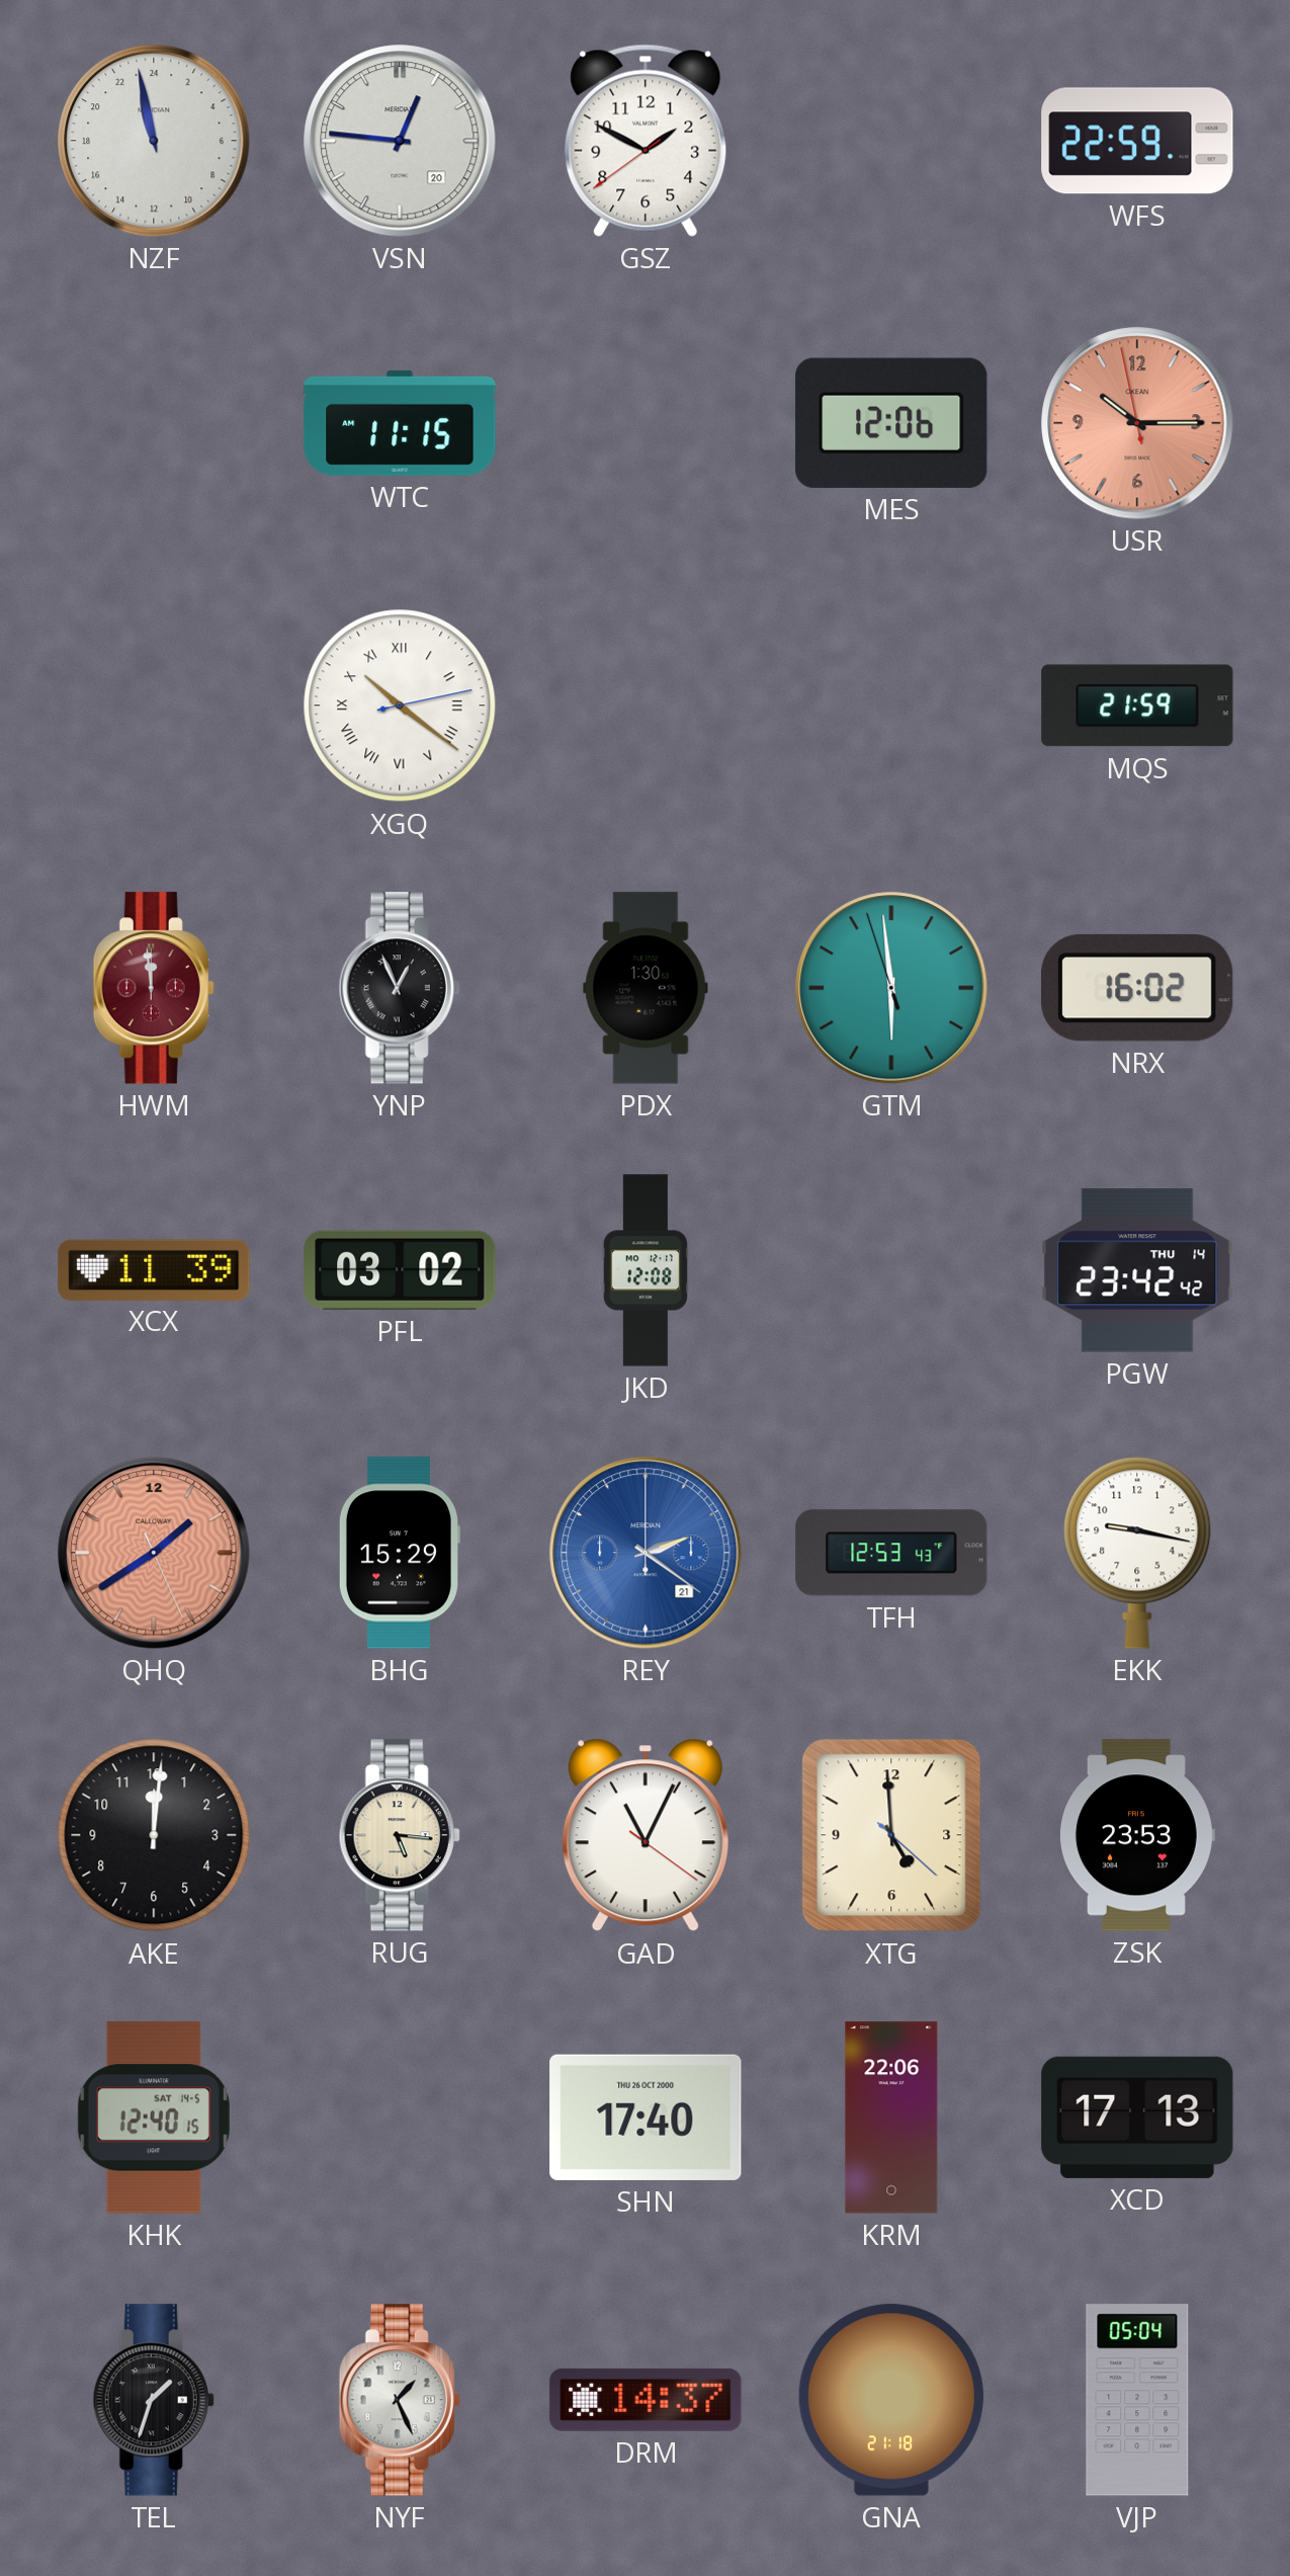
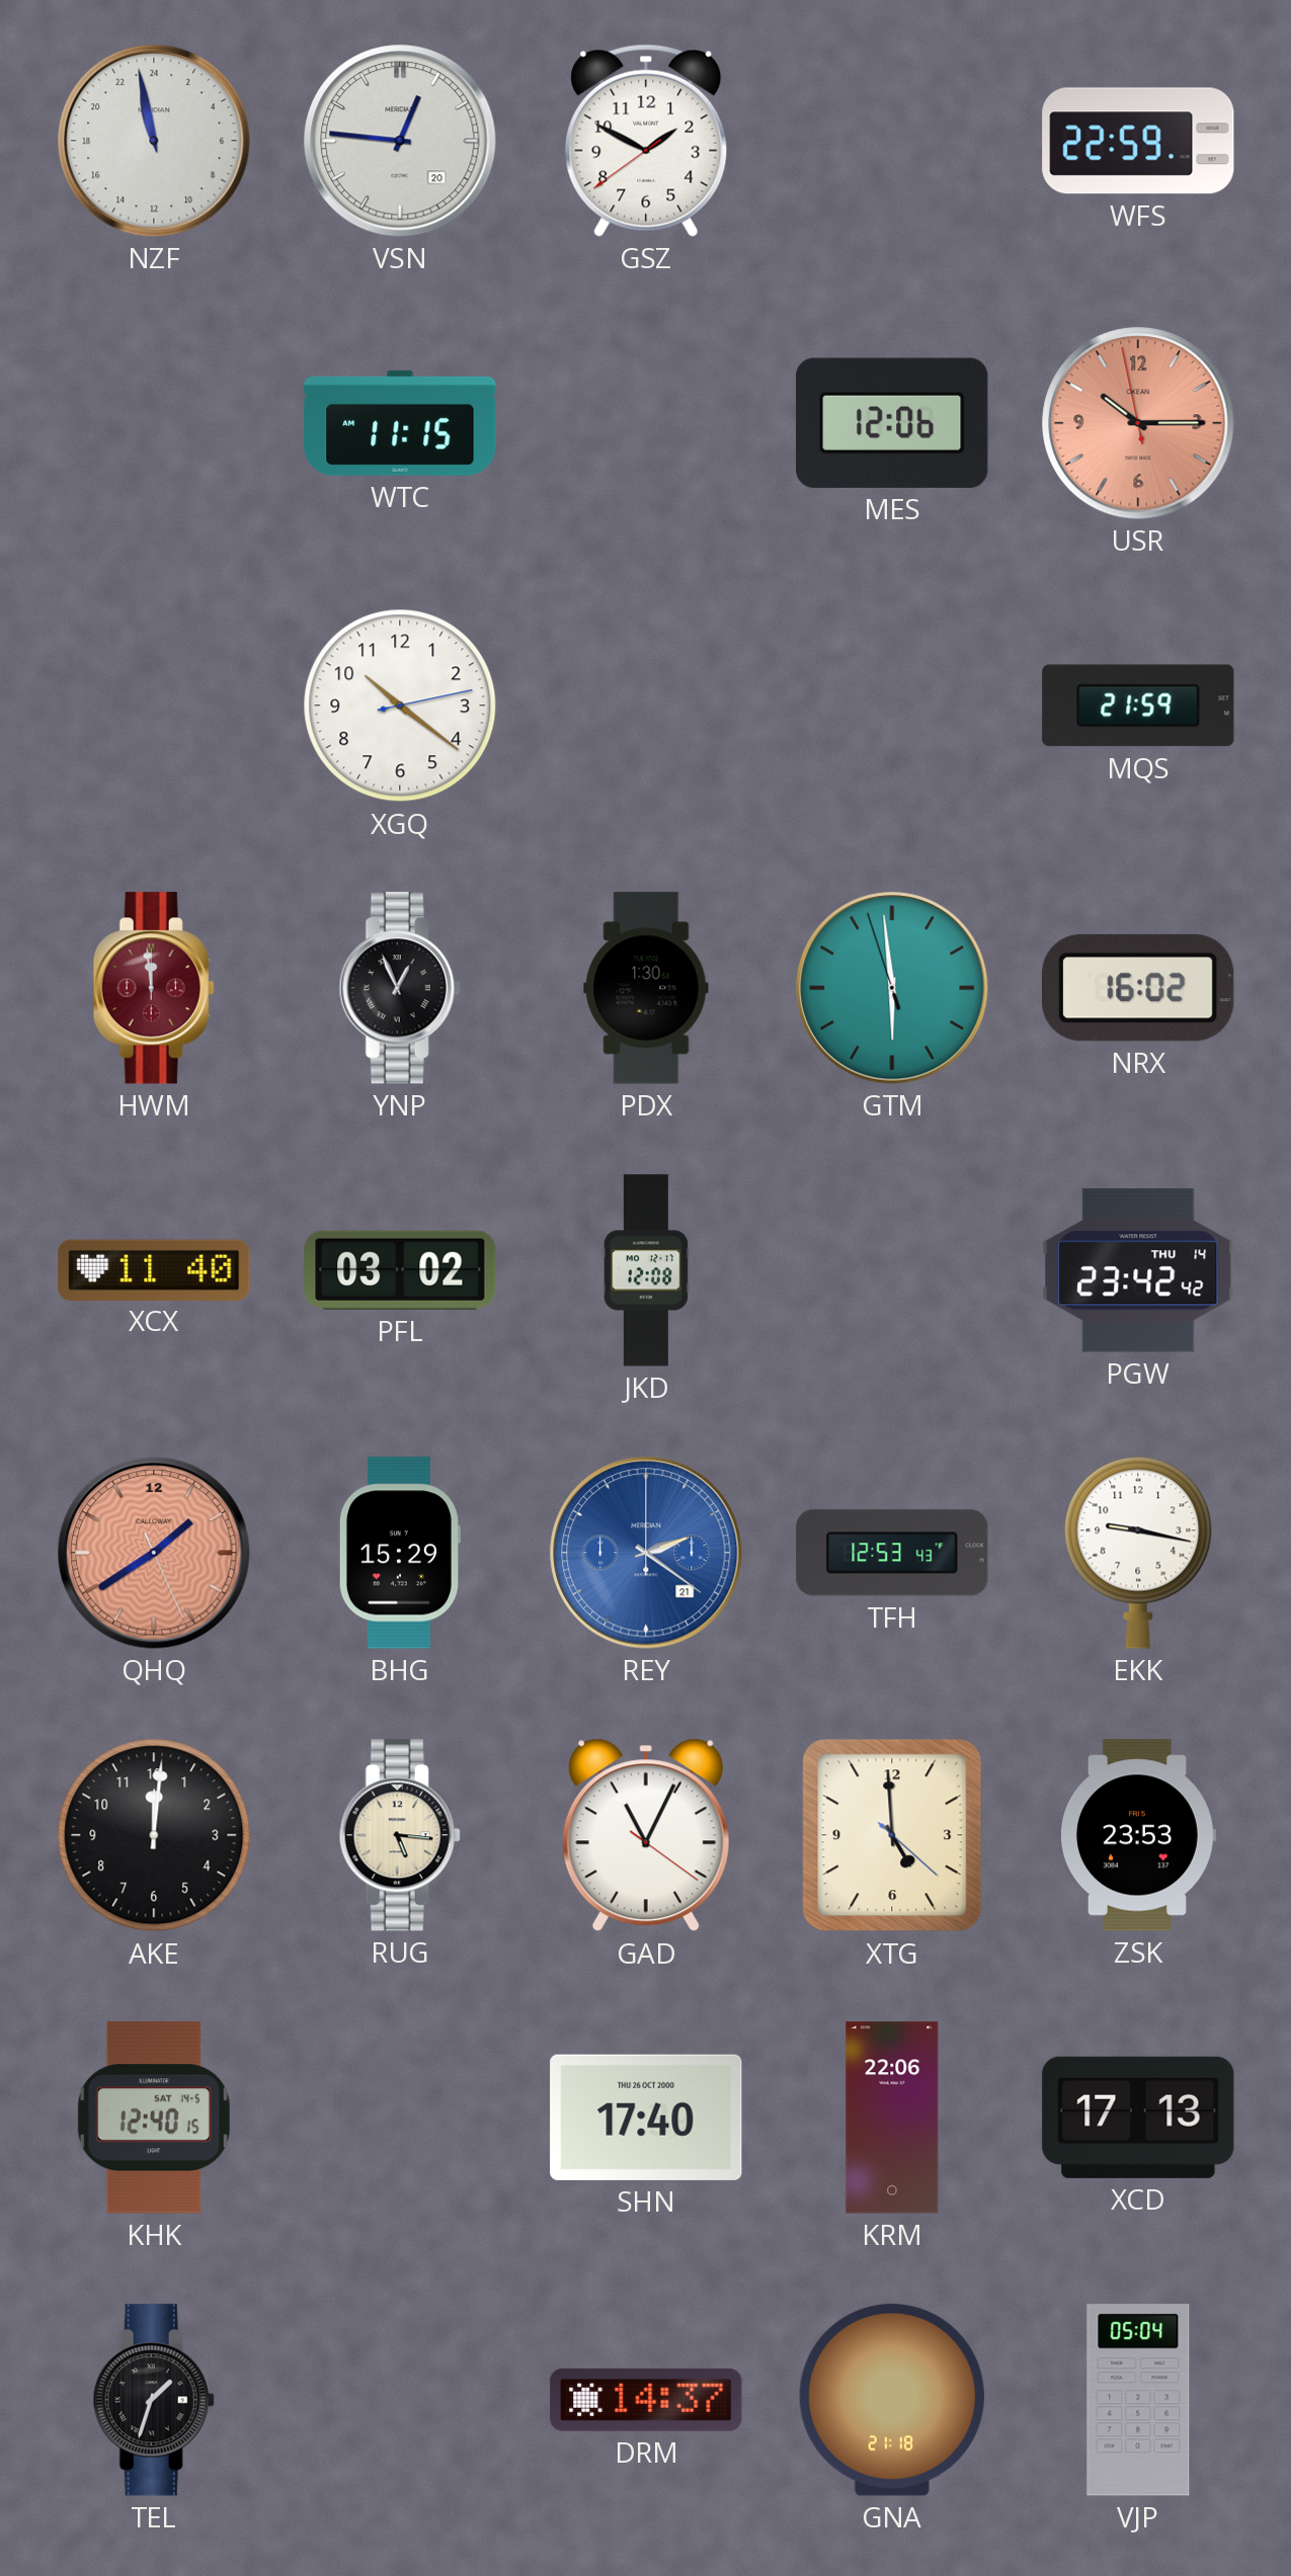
XGQ numerals: Roman -> Arabic (400, 705)
XCX: 11:39 -> 11:40 (154, 1269)
NYF: 1:26 -> none (400, 2400)
